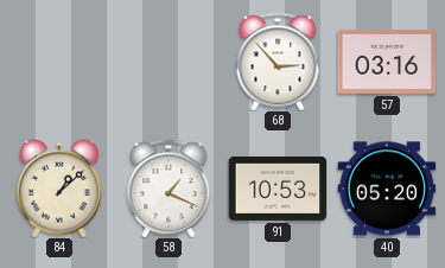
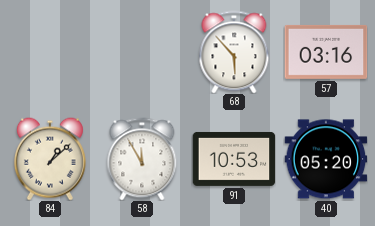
68: 2:53 -> 5:53 (234, 52)
58: 1:19 -> 11:55 (142, 159)
